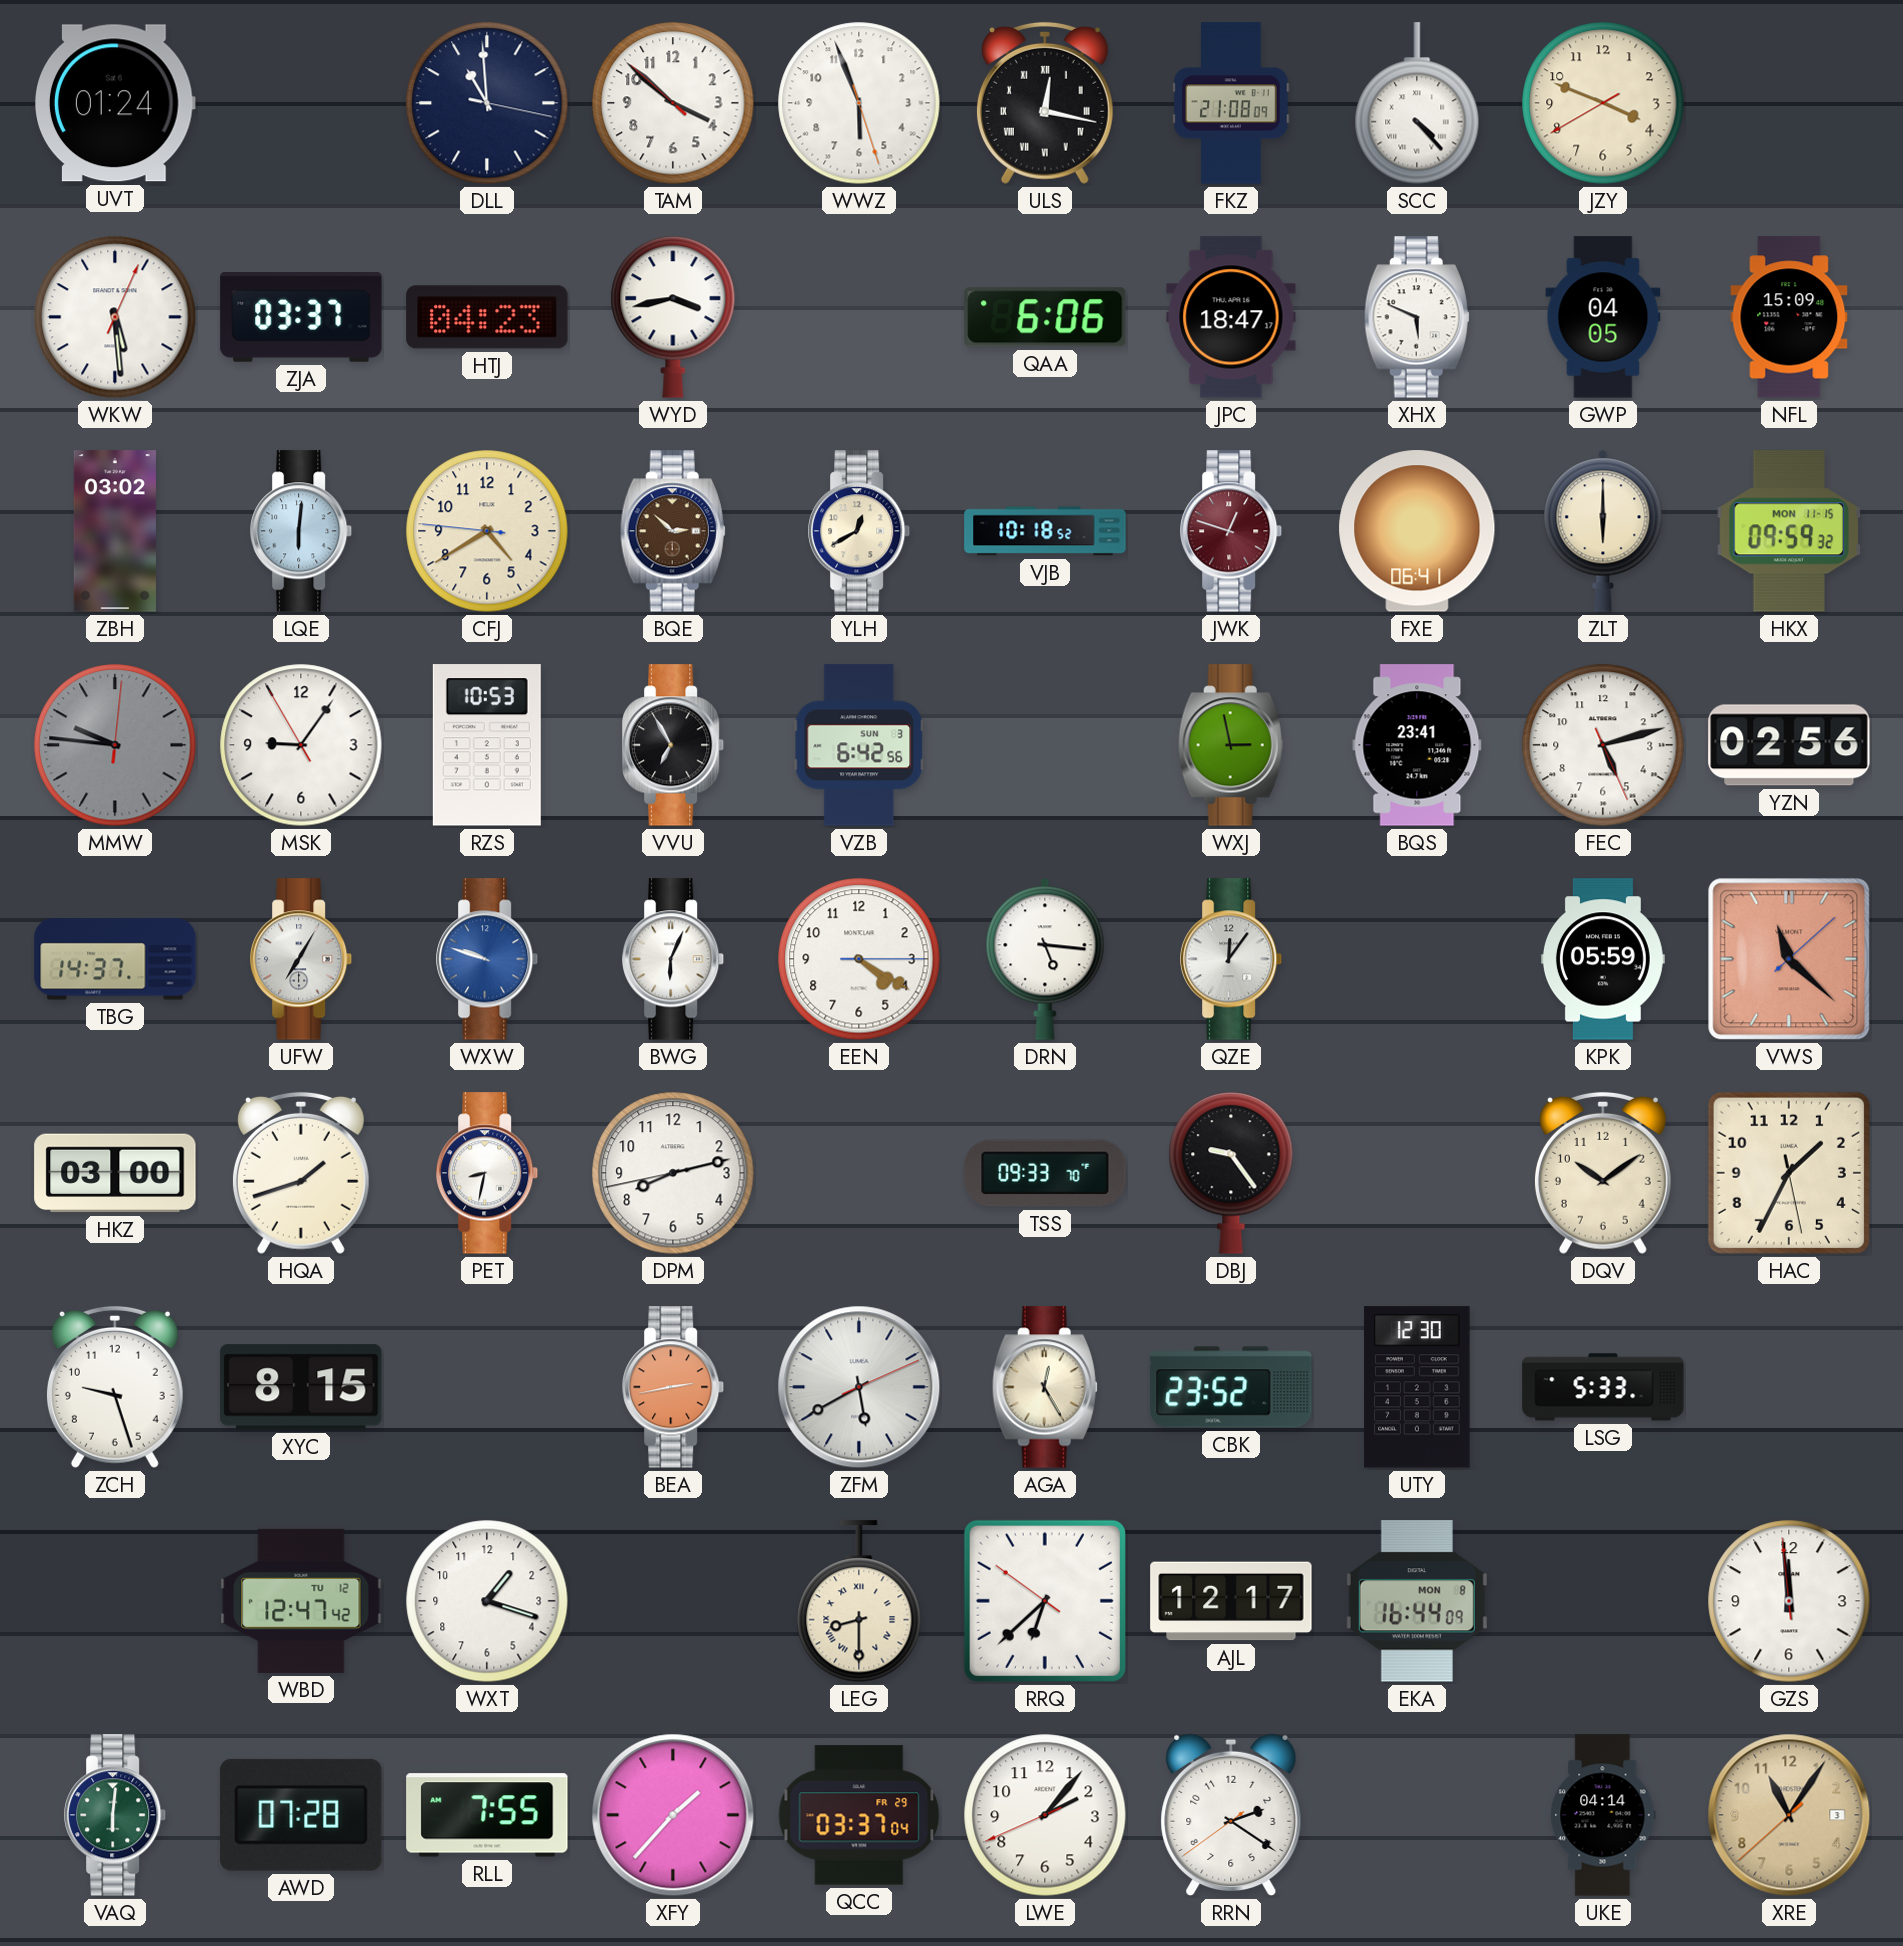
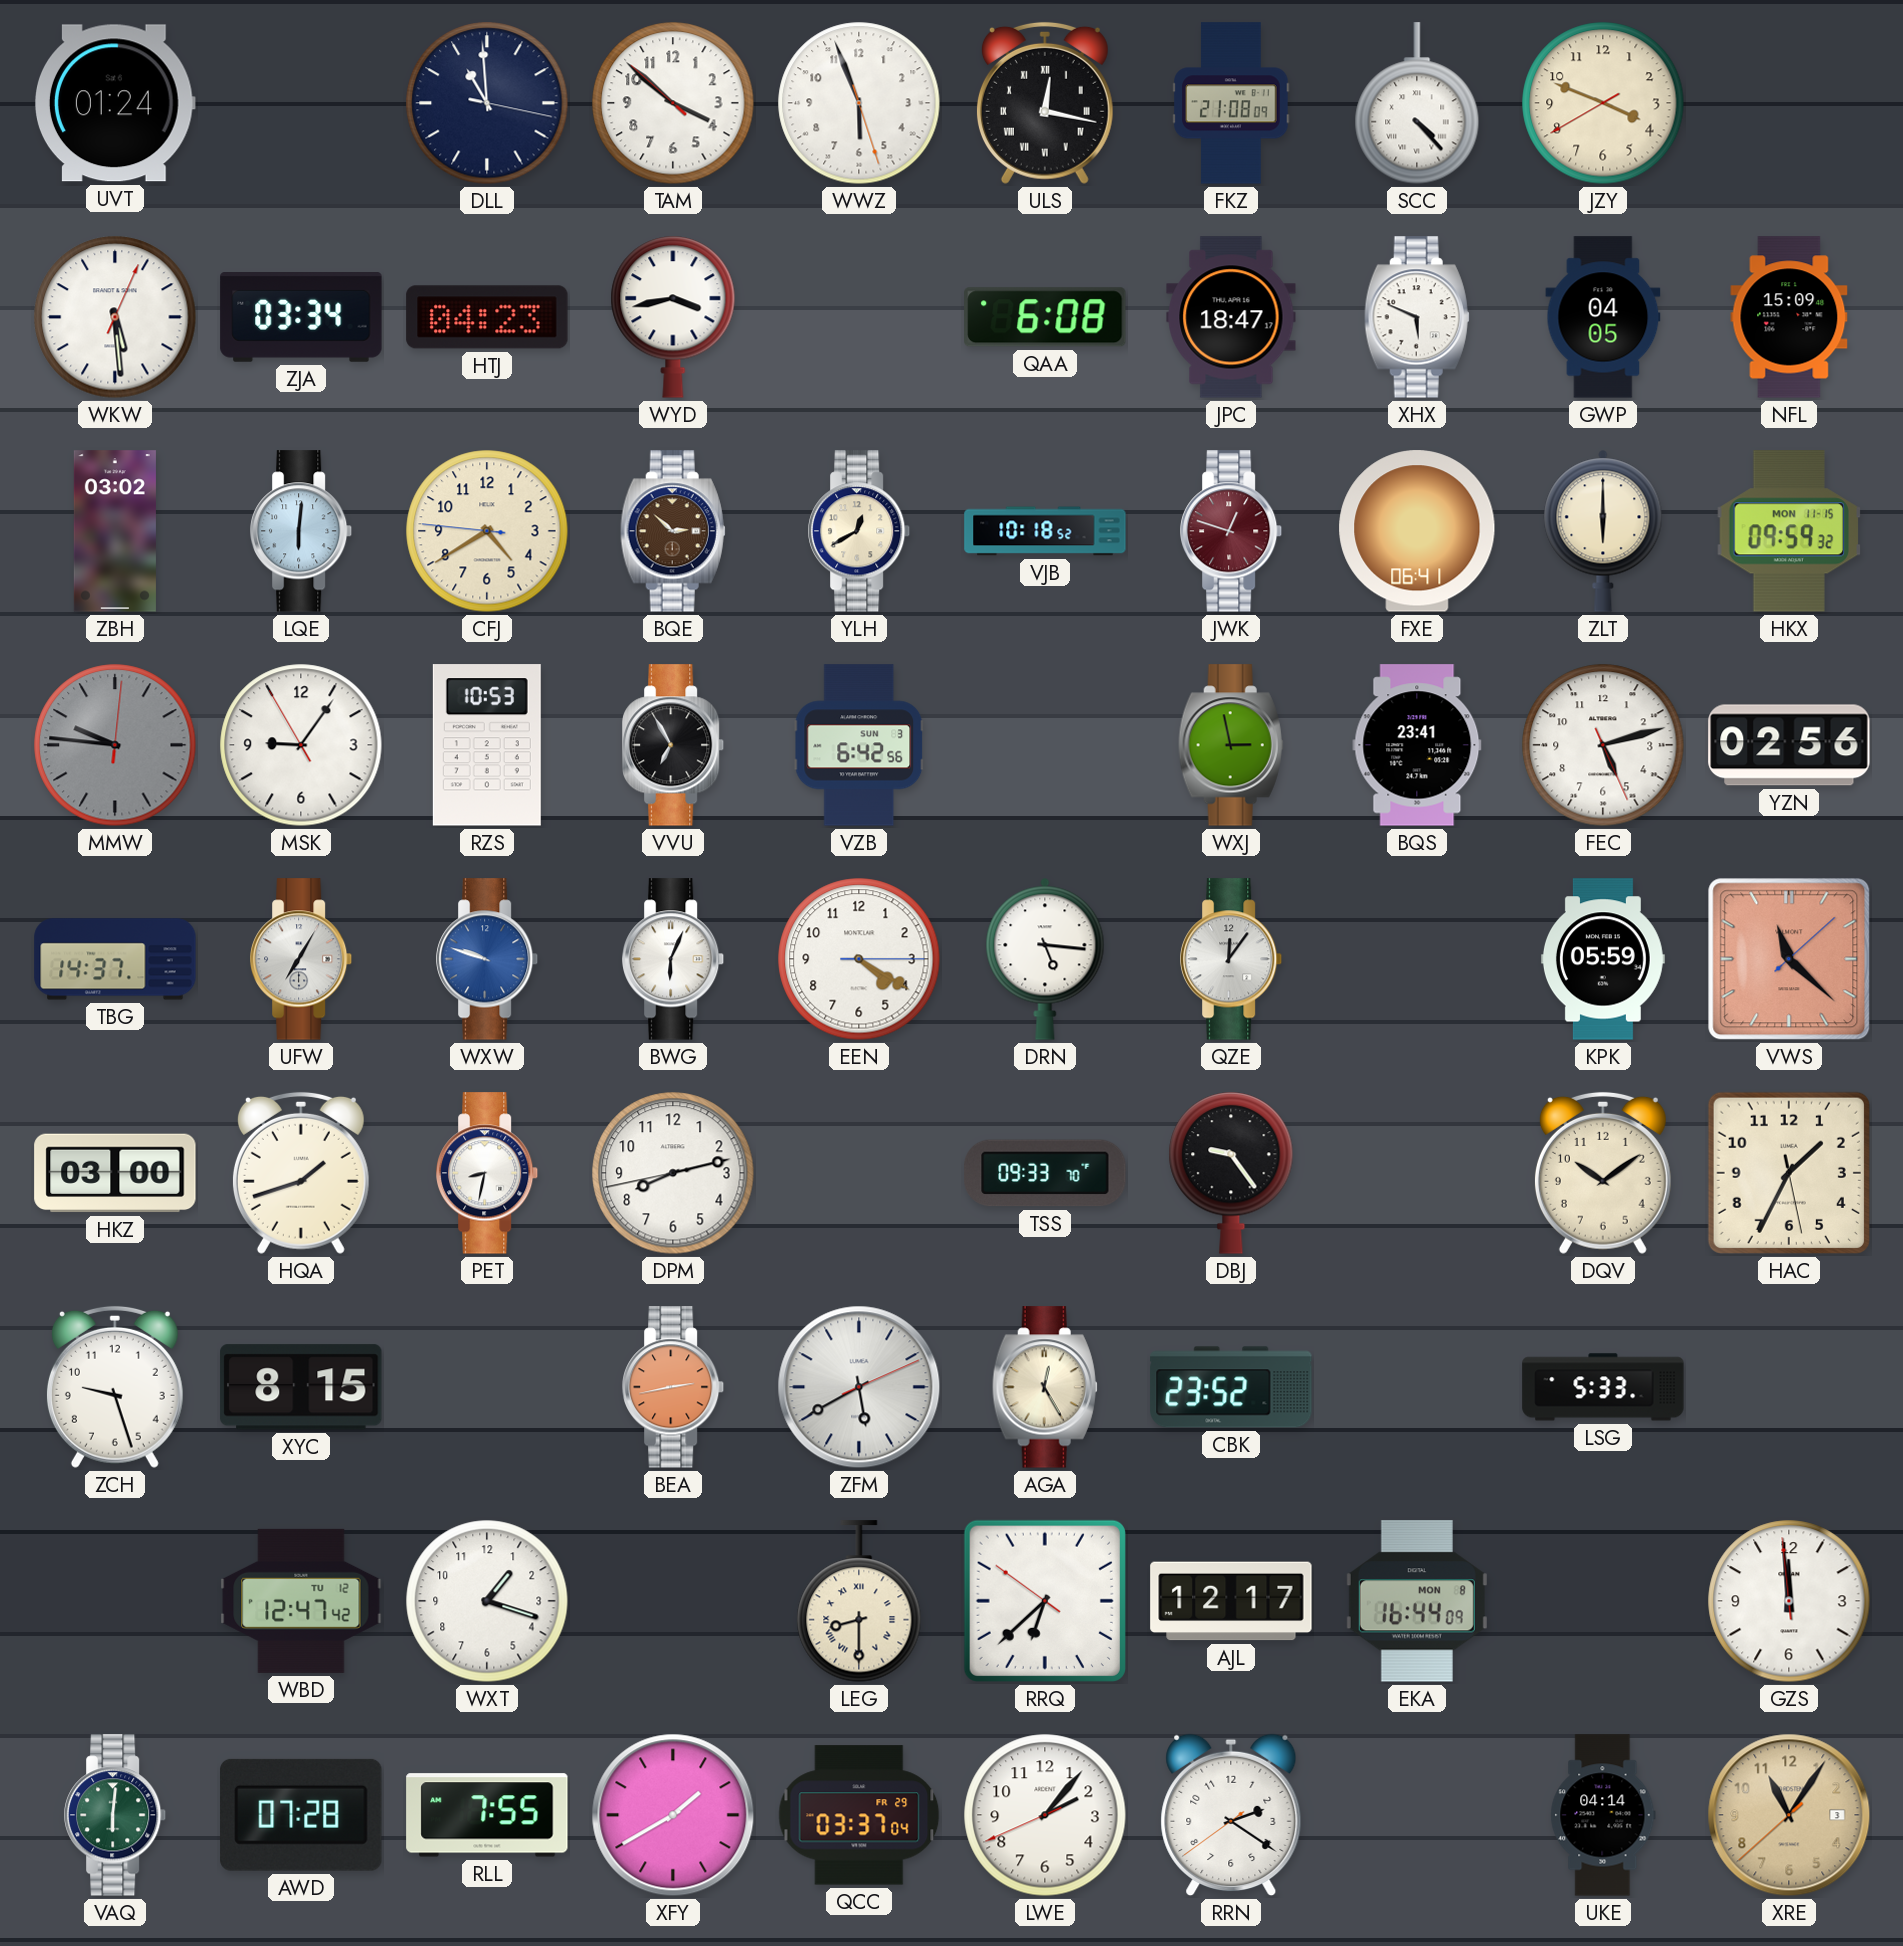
ZJA: 03:37 -> 03:34 (301, 318)
QAA: 6:06 -> 6:08 (1045, 317)
UTY: 12:30 -> none (1417, 1387)
XFY: 1:37 -> 1:40 (673, 1815)
